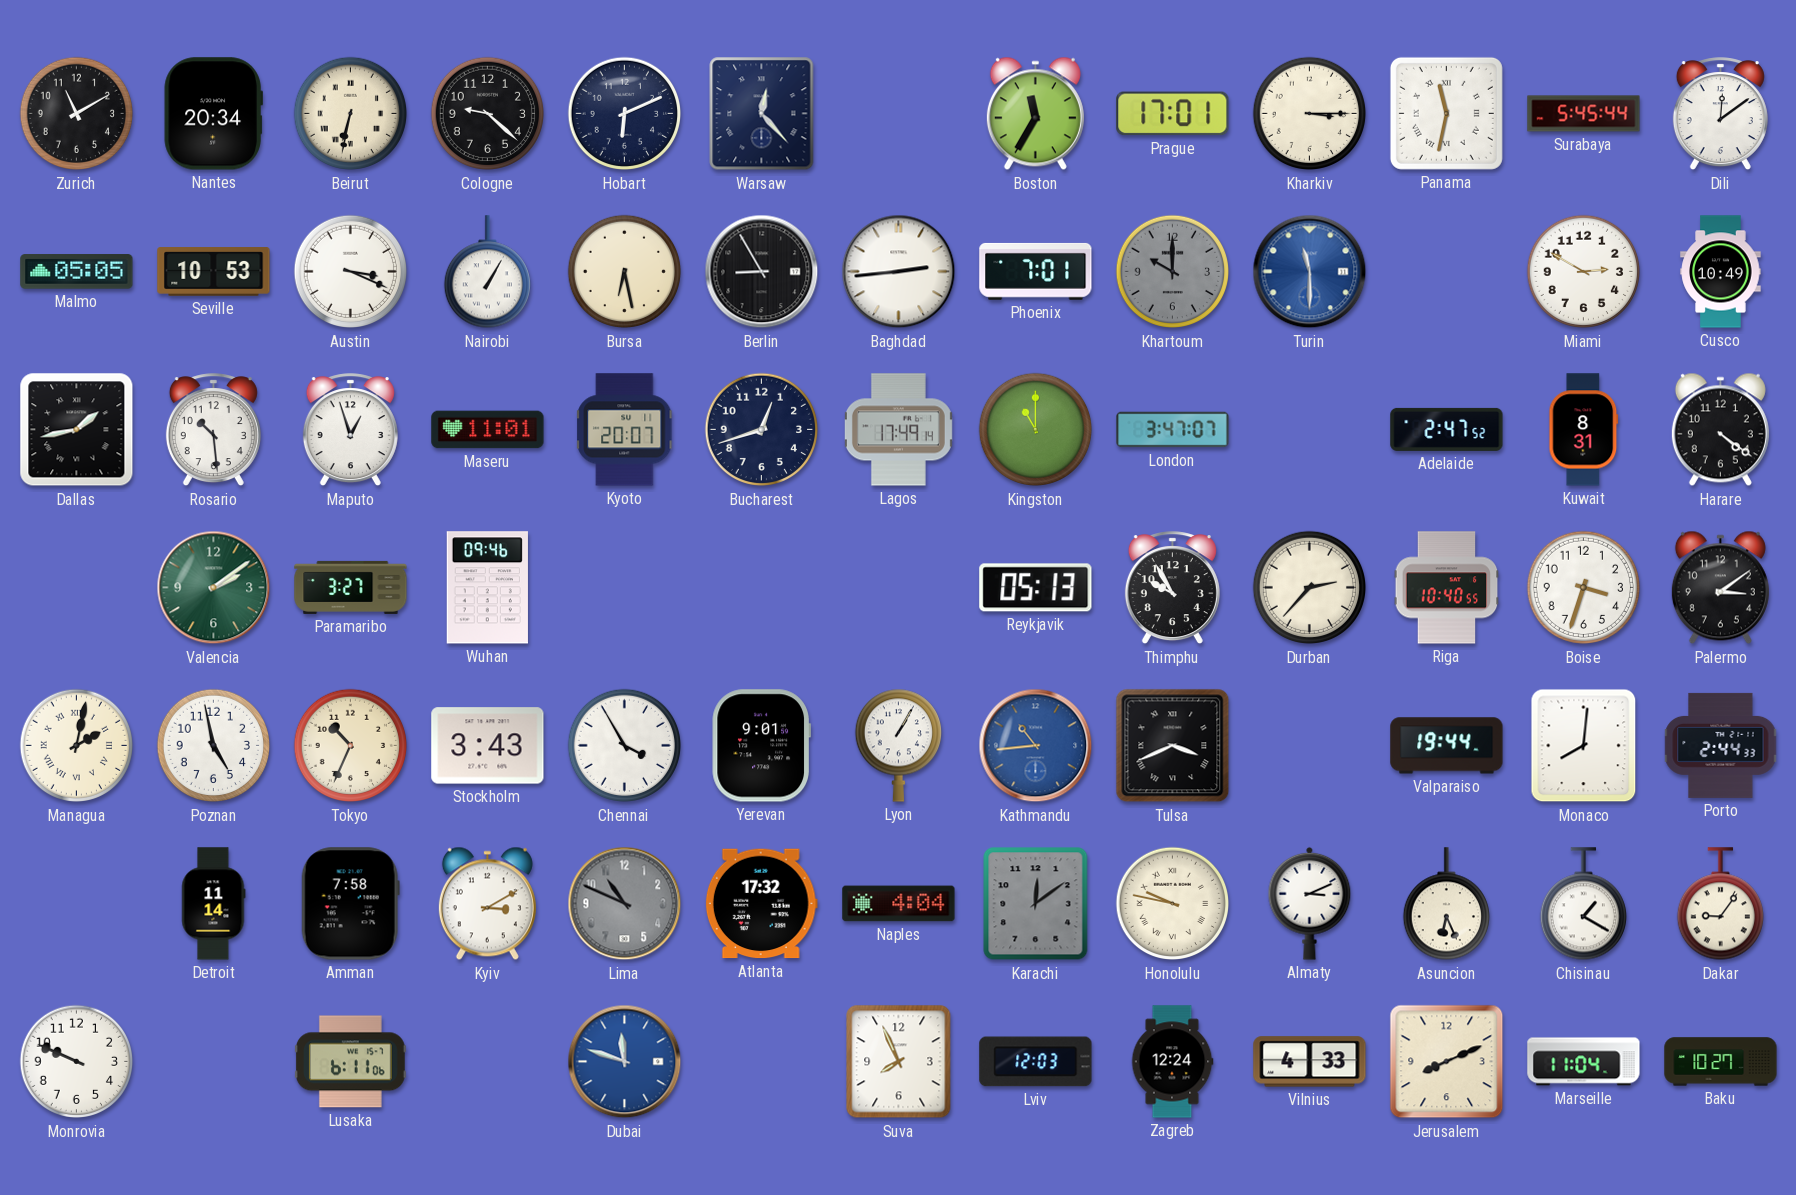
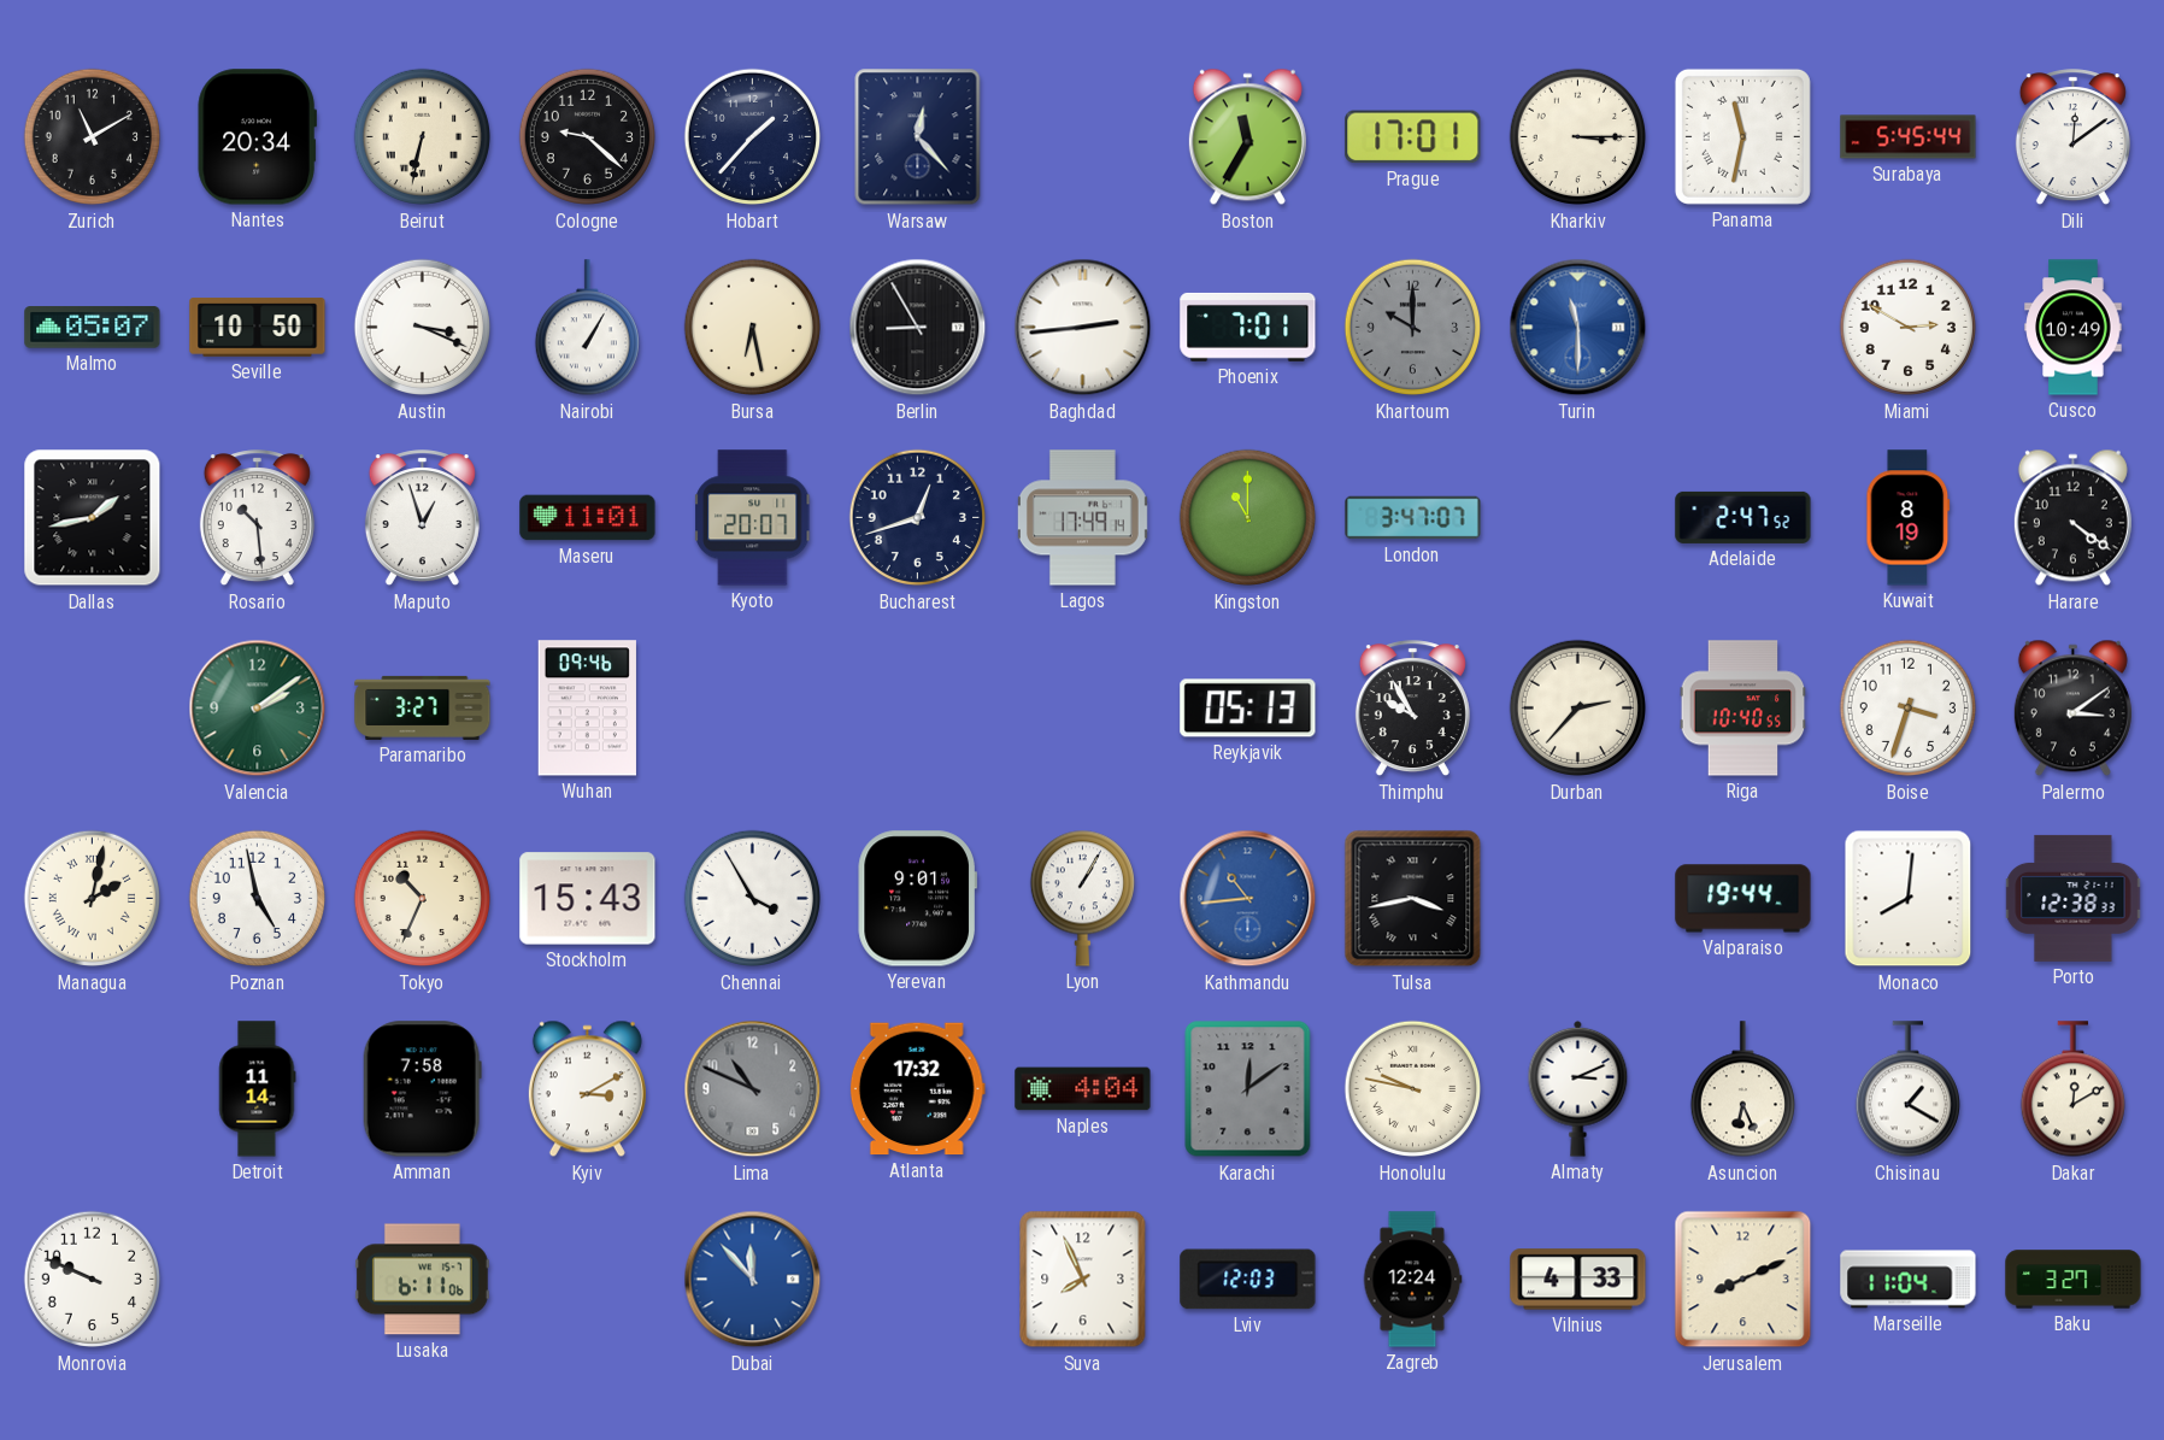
Hobart: 6:11 -> 1:37 (753, 137)
Malmo: 05:05 -> 05:07 (93, 328)
Seville: 10:53 -> 10:50 (258, 328)
Kuwait: 8:31 -> 8:19 (1909, 518)
Stockholm: 3:43 -> 15:43 (588, 899)
Tulsa: 3:41 -> 3:43 (1413, 899)
Porto: 2:44 -> 12:38 (2074, 898)
Dakar: 9:06 -> 12:10 (2072, 1089)
Dubai: 11:48 -> 11:53 (753, 1280)
Baku: 10:27 -> 3:27 (2074, 1280)
